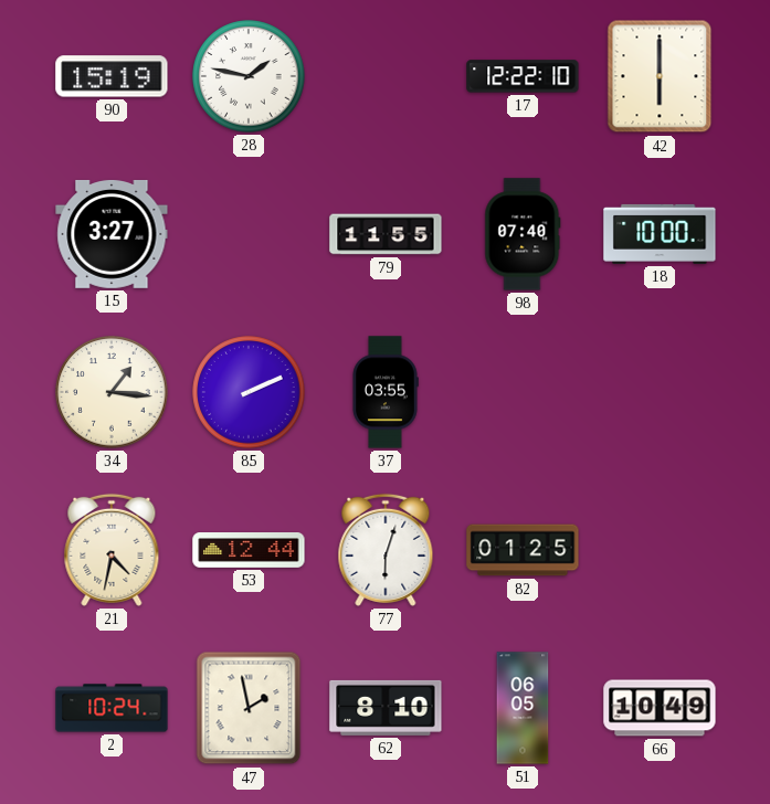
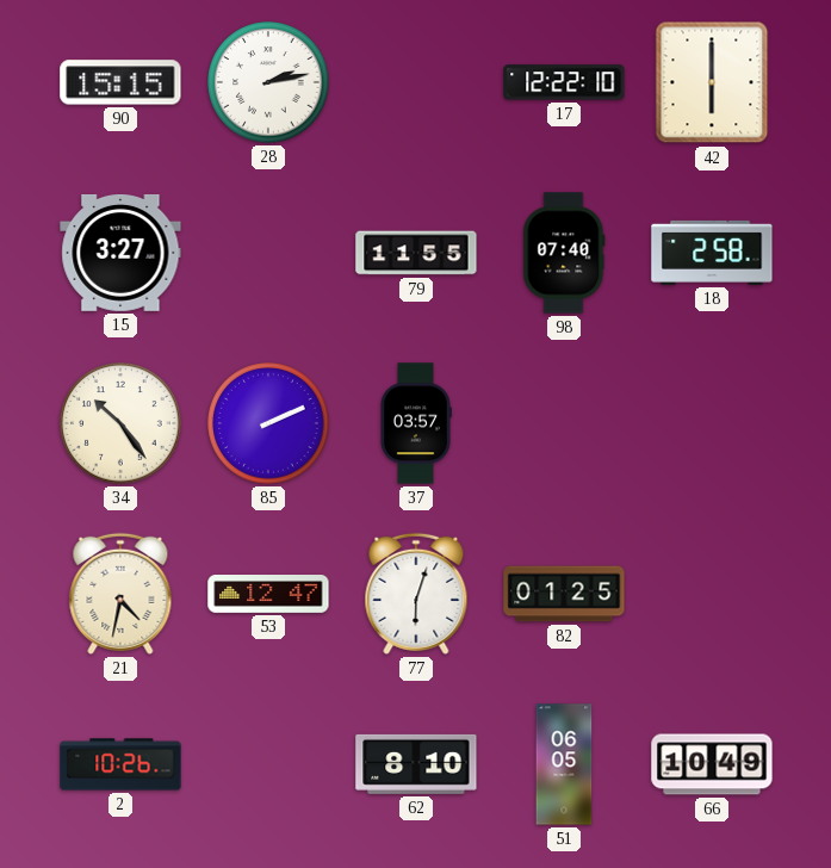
90: 15:19 -> 15:15 (120, 82)
28: 1:47 -> 2:13 (268, 82)
18: 10:00 -> 2:58 (712, 253)
34: 1:16 -> 10:24 (120, 423)
37: 03:55 -> 03:57 (416, 423)
53: 12:44 -> 12:47 (268, 595)
2: 10:24 -> 10:26 (120, 764)
47: 1:58 -> none (249, 708)
